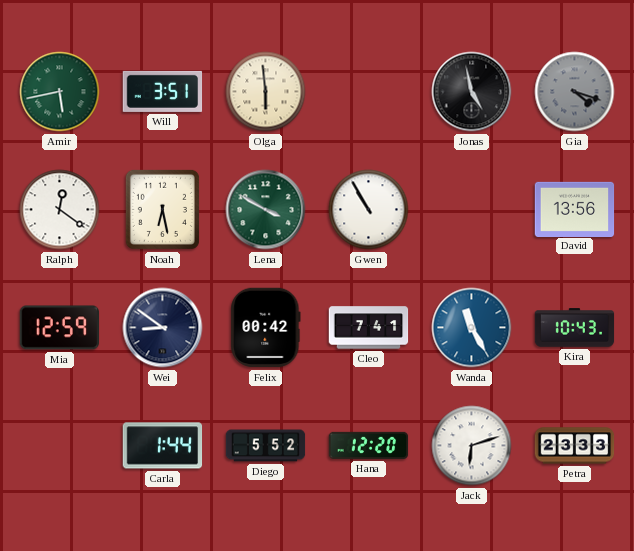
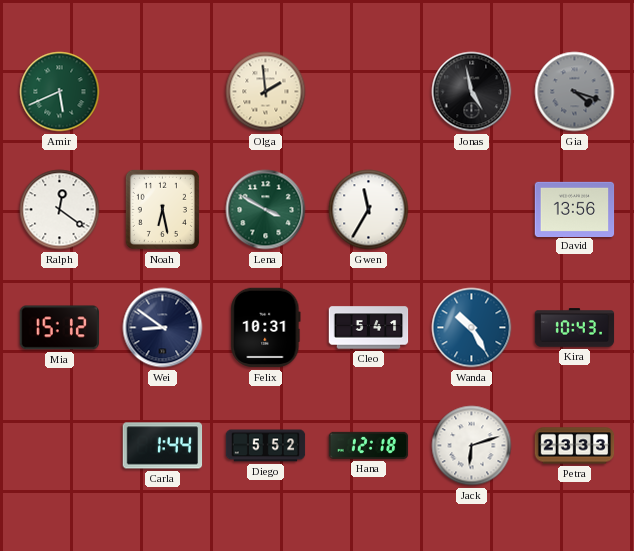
Amir: 5:43 -> 5:41 (60, 92)
Will: 3:51 -> none (163, 91)
Olga: 5:59 -> 1:59 (266, 92)
Gwen: 10:55 -> 11:35 (369, 210)
Mia: 12:59 -> 15:12 (60, 328)
Felix: 00:42 -> 10:31 (266, 328)
Cleo: 7:41 -> 5:41 (369, 328)
Wanda: 11:25 -> 10:25 (472, 328)
Hana: 12:20 -> 12:18 (369, 445)
